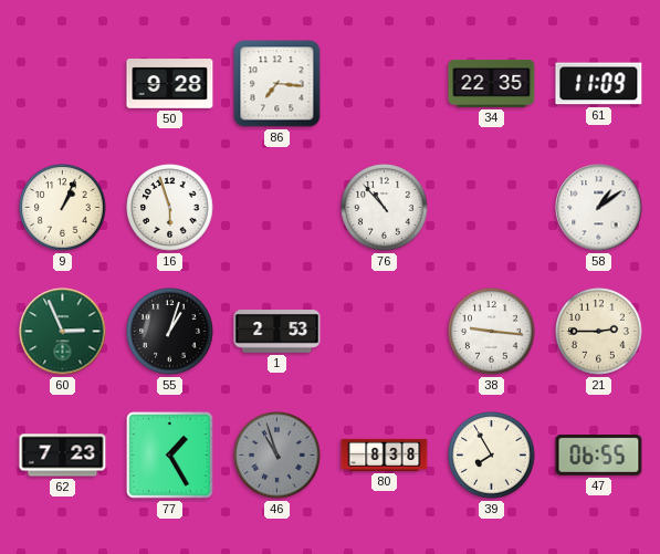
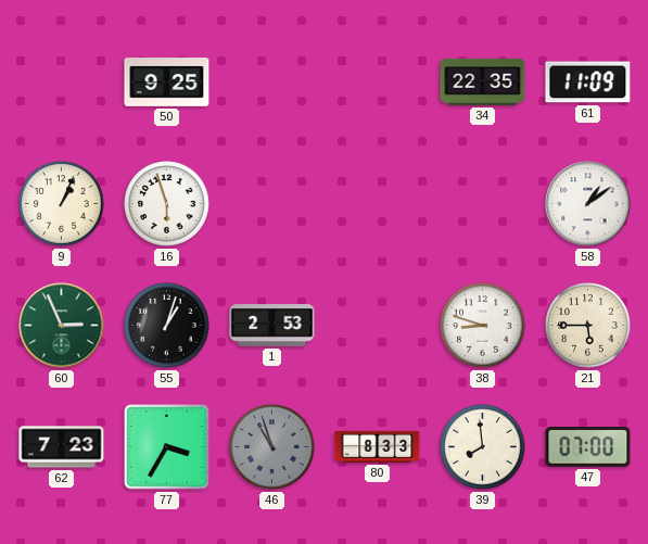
50: 9:28 -> 9:25 (167, 83)
86: 7:16 -> none (277, 84)
76: 10:53 -> none (385, 208)
38: 9:16 -> 8:48 (483, 326)
21: 2:45 -> 5:45 (588, 326)
77: 1:25 -> 3:35 (167, 447)
80: 8:38 -> 8:33 (378, 446)
39: 7:55 -> 7:59 (483, 447)
47: 06:55 -> 07:00 (588, 447)
